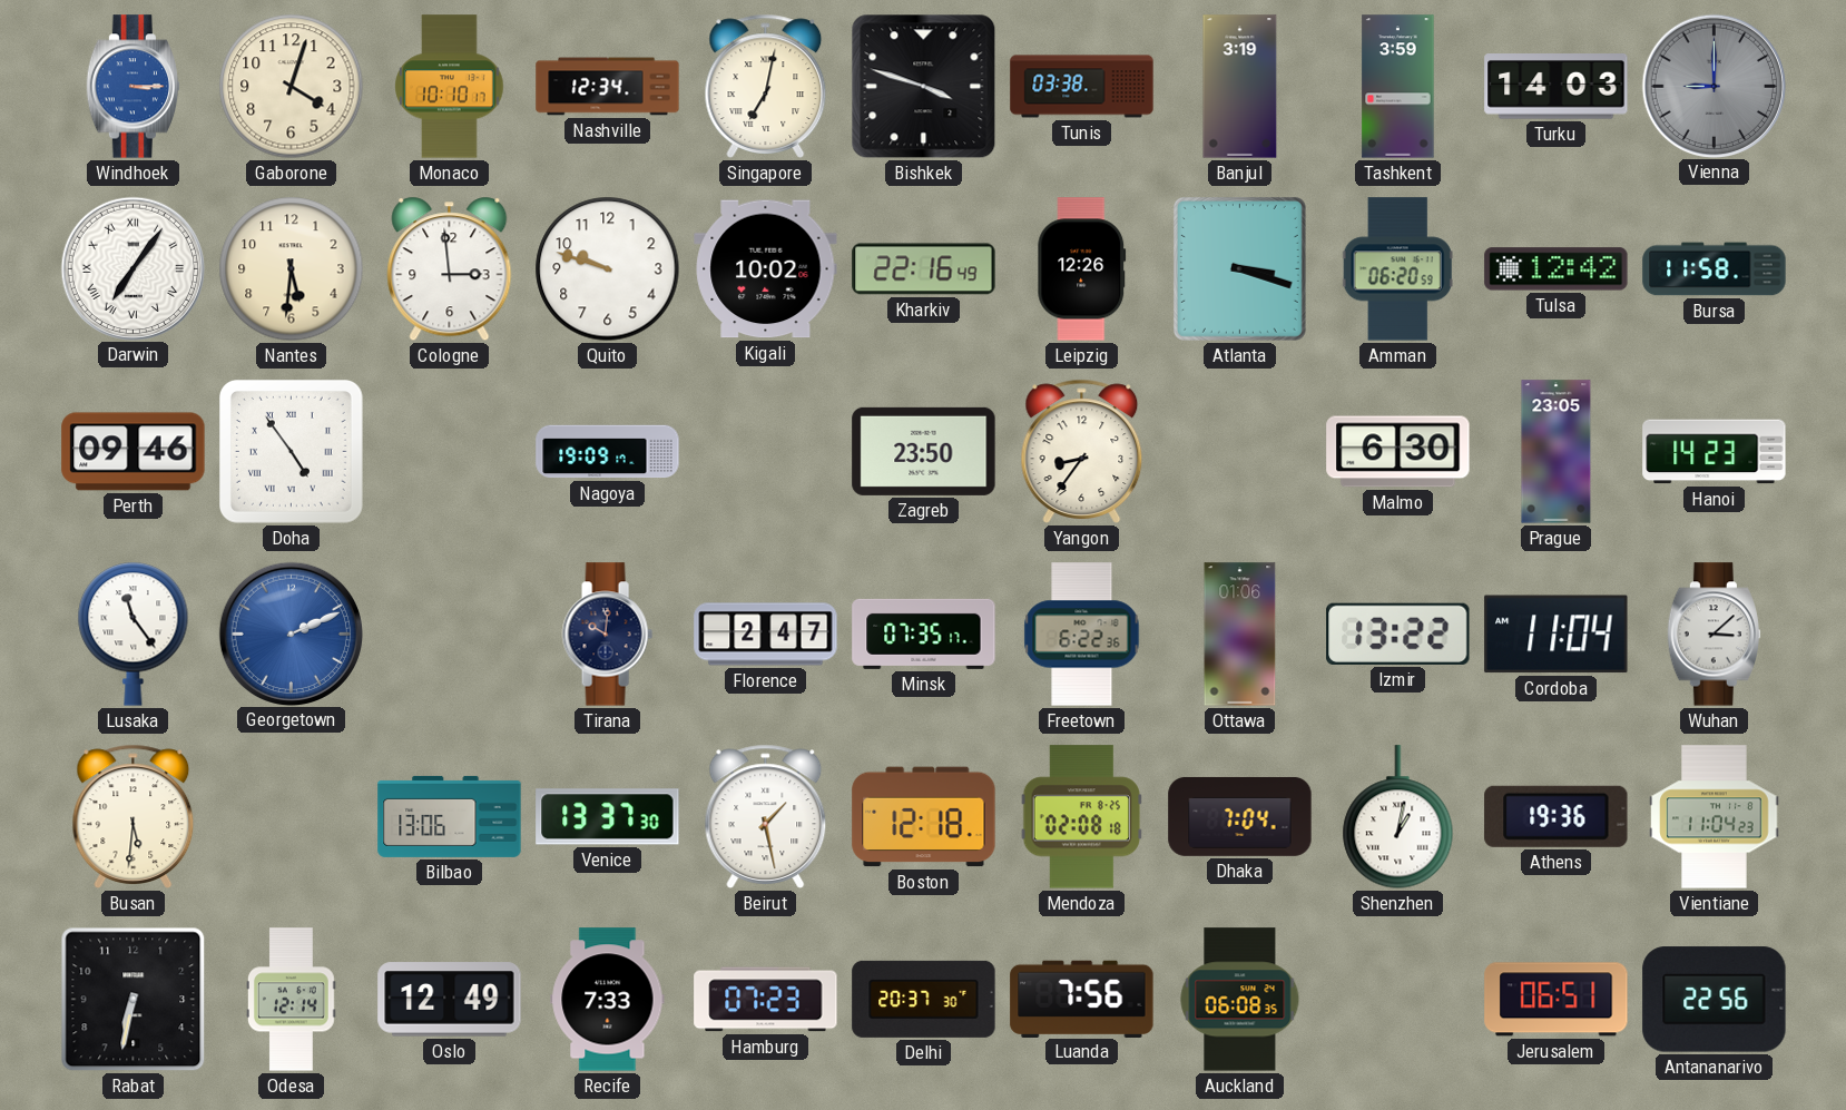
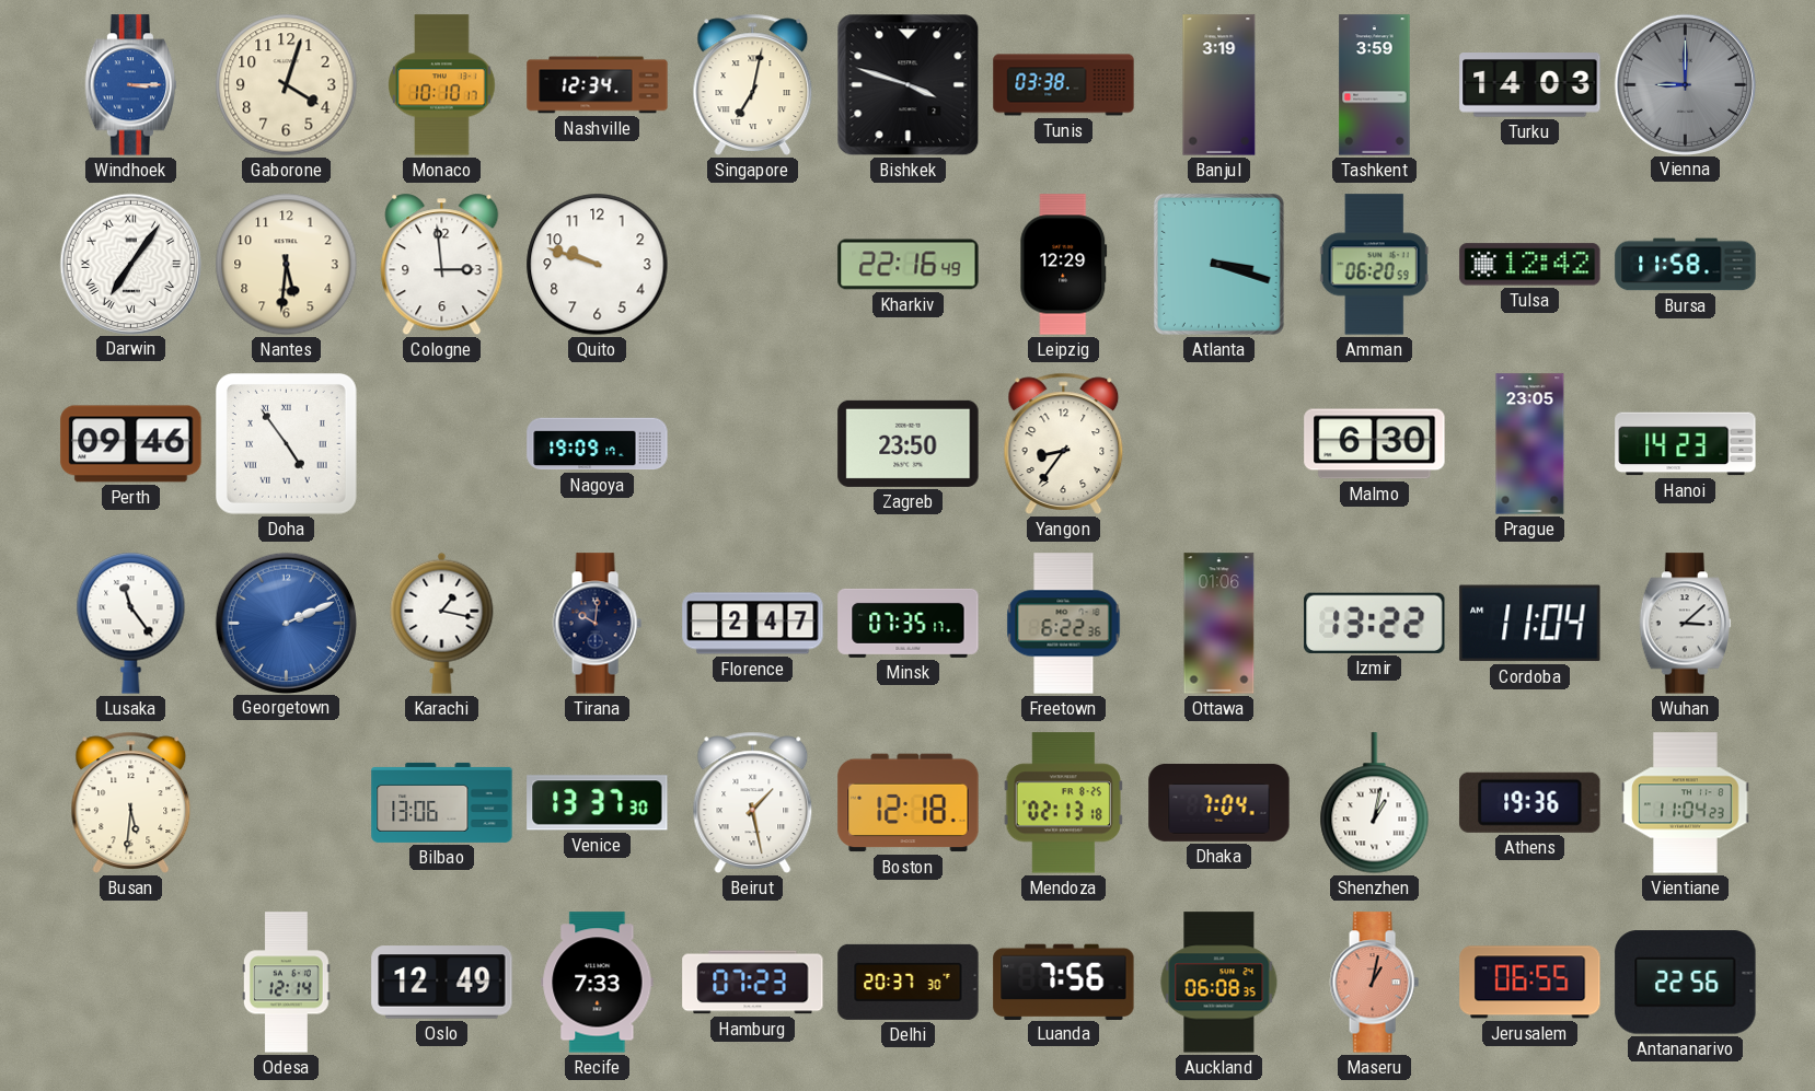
Kigali: 10:02 -> none (766, 269)
Leipzig: 12:26 -> 12:29 (1064, 265)
Karachi: none -> 1:17 (442, 623)
Mendoza: 02:08 -> 02:13 (1063, 803)
Rabat: 6:32 -> none (134, 1000)
Maseru: none -> 1:02 (1374, 983)
Jerusalem: 06:51 -> 06:55 (1530, 983)
